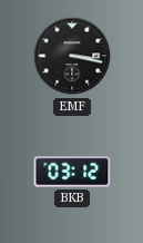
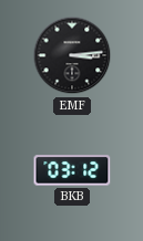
EMF: 3:17 -> 3:14 (72, 55)
